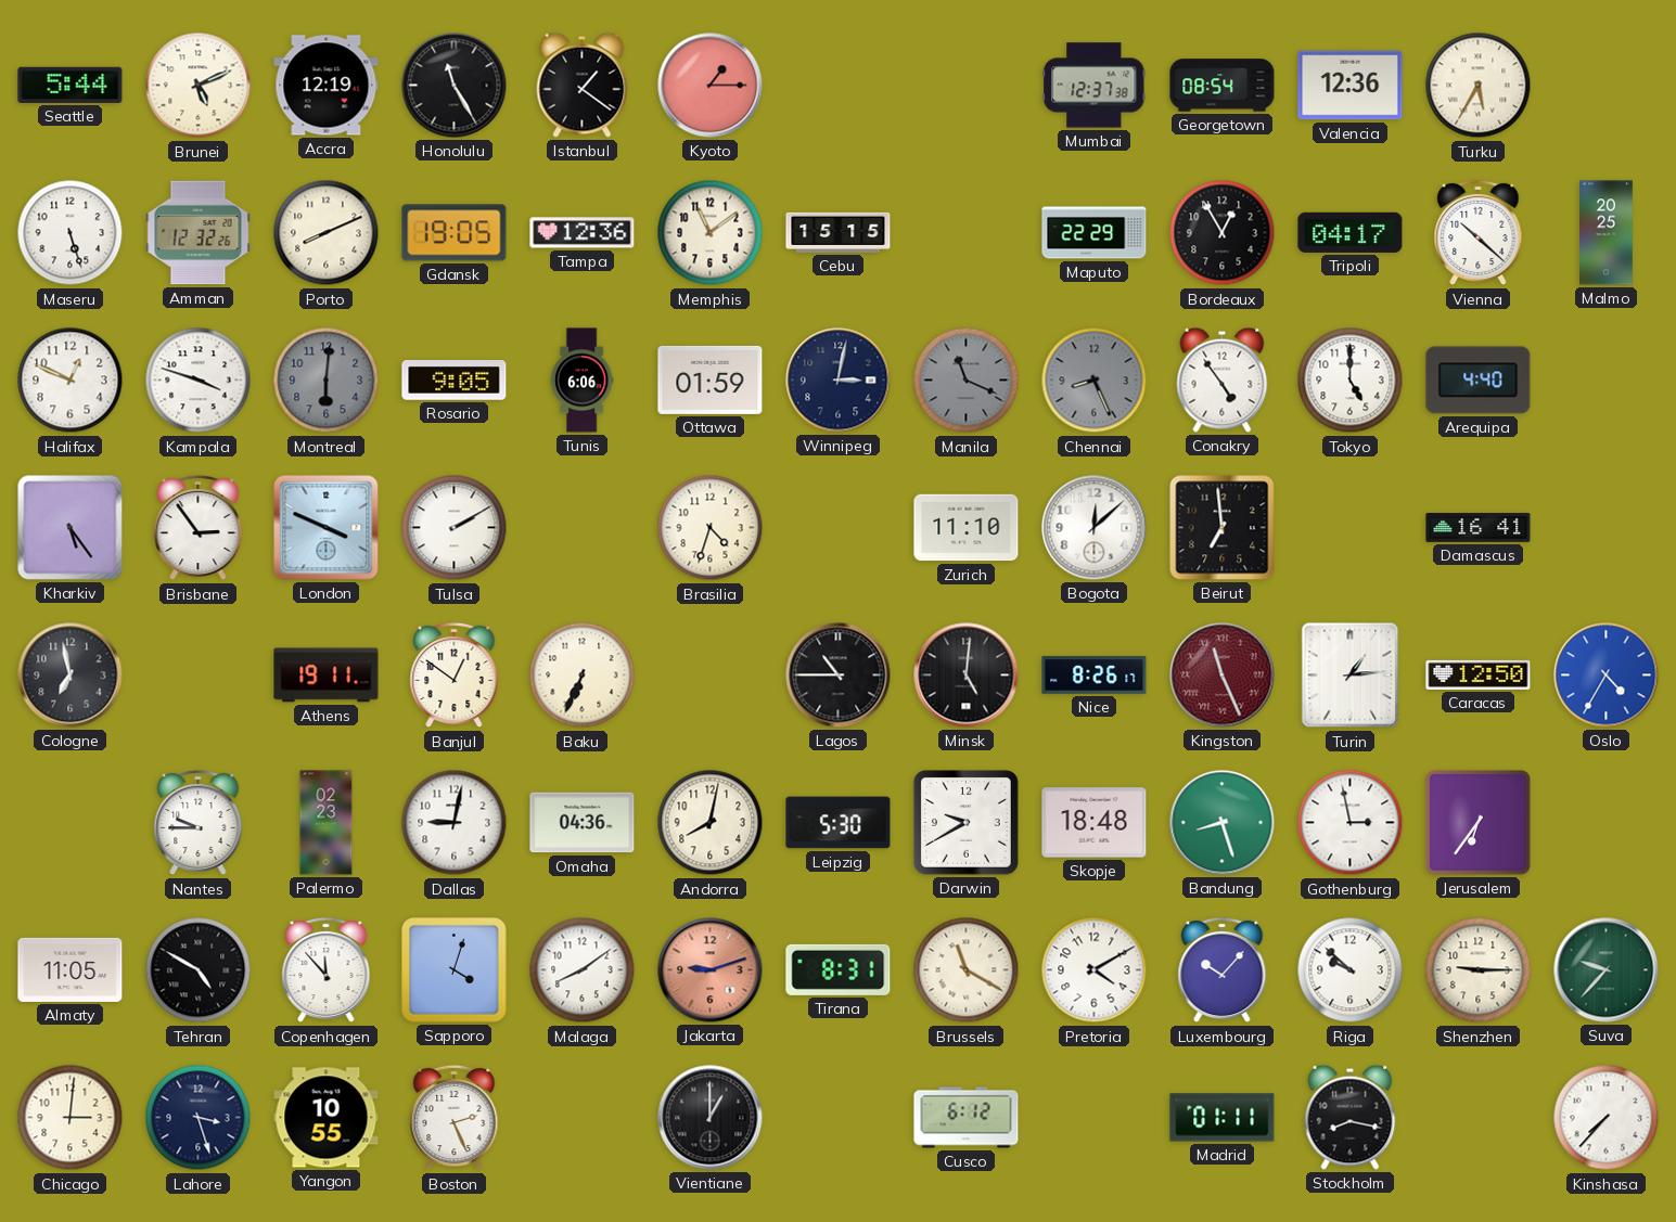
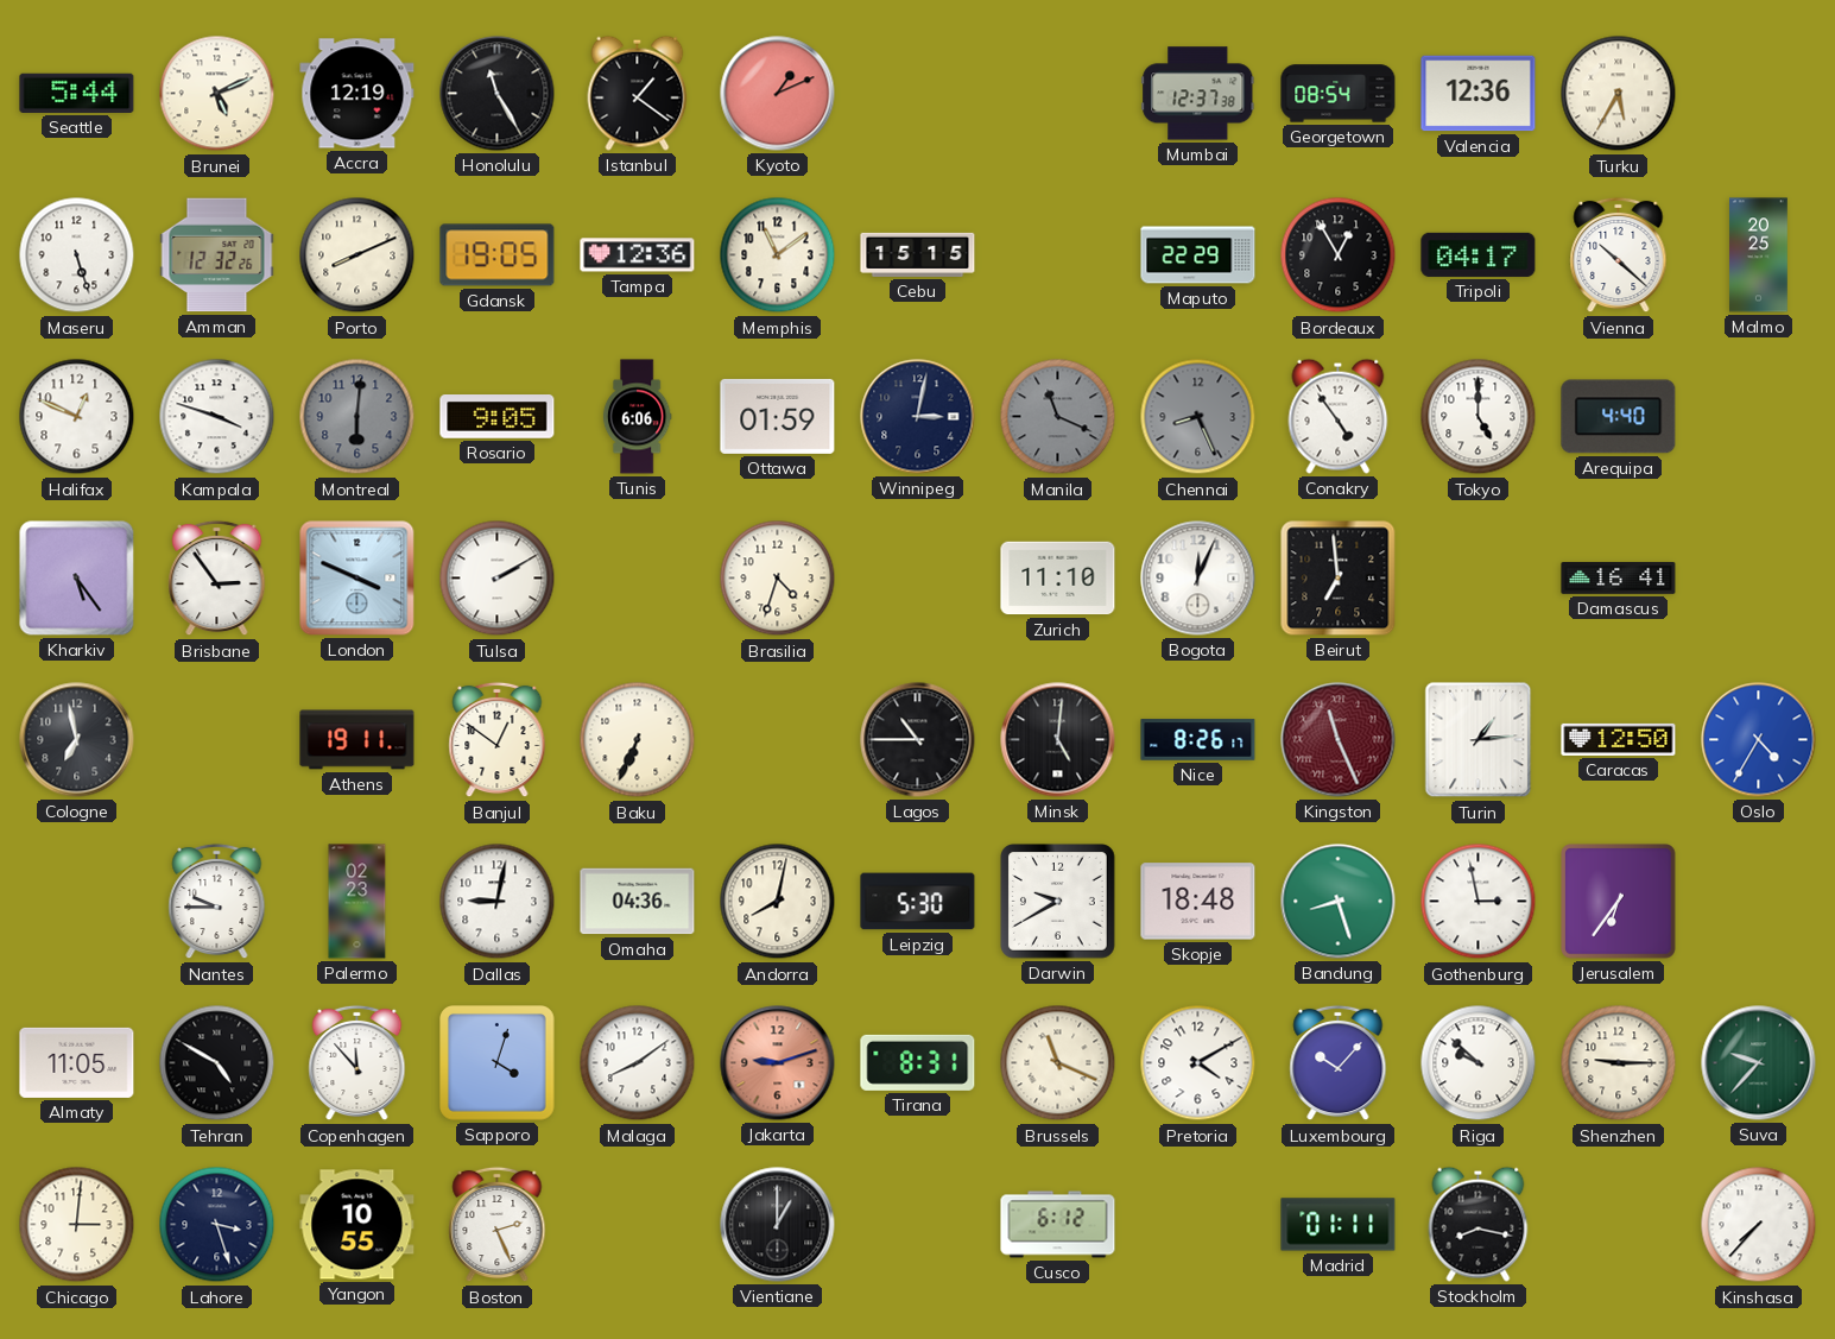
Kyoto: 1:15 -> 1:11 (778, 94)
Bogota: 12:08 -> 12:04 (1198, 579)
Brussels: 11:20 -> 11:19 (1058, 1063)
